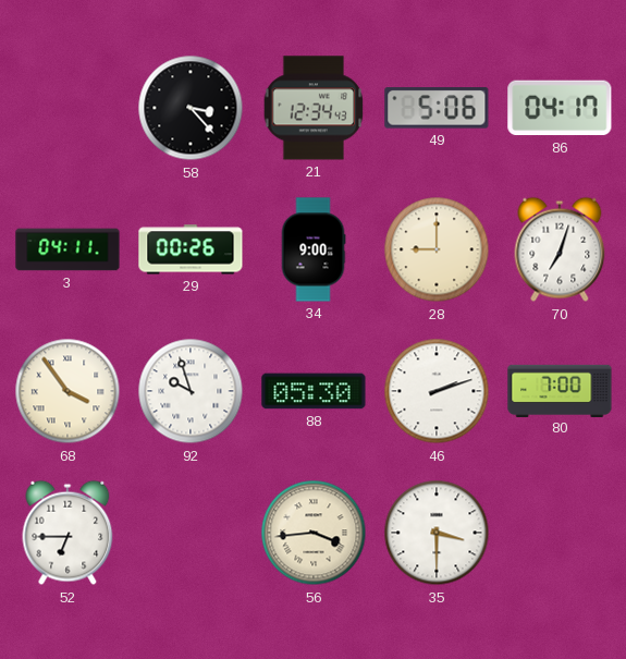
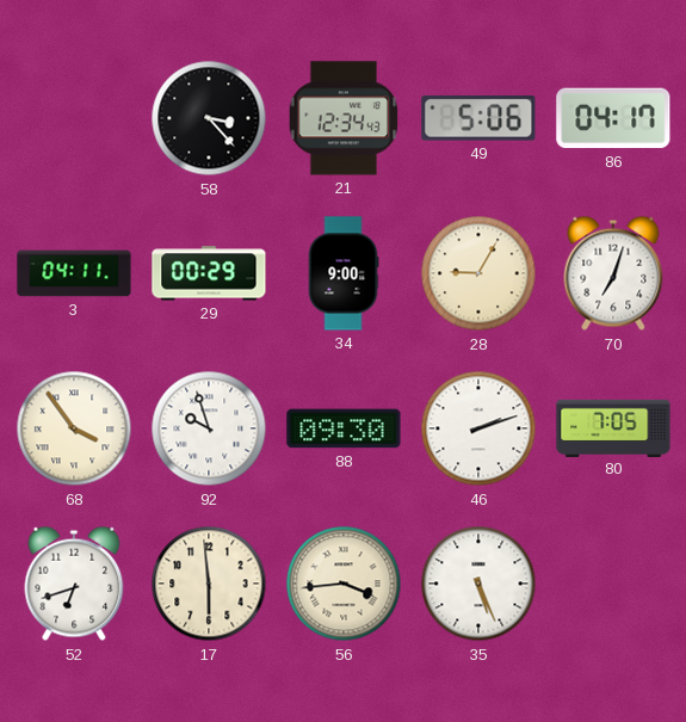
29: 00:26 -> 00:29 (209, 273)
28: 9:00 -> 9:05 (478, 273)
88: 05:30 -> 09:30 (344, 428)
80: 7:00 -> 7:05 (613, 427)
52: 6:45 -> 6:42 (74, 584)
17: none -> 5:59 (209, 584)
35: 3:30 -> 5:26 (478, 584)
